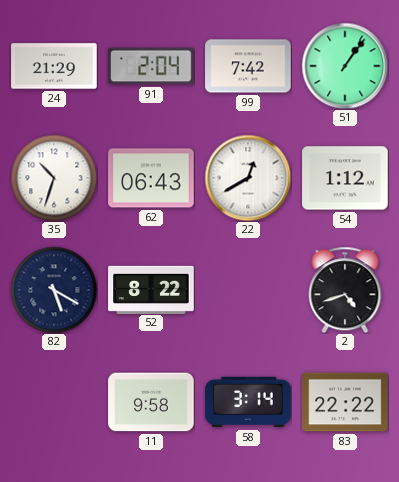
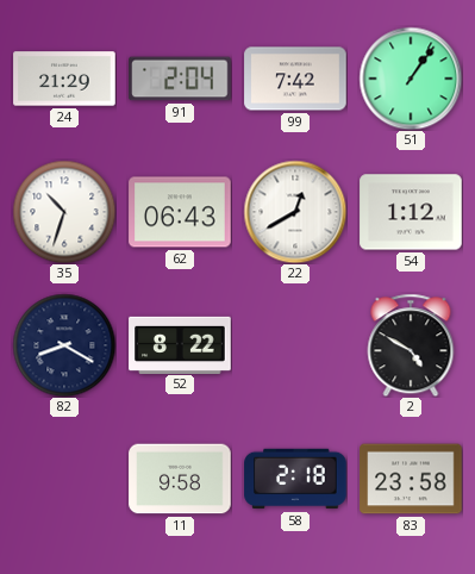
82: 5:20 -> 8:20 (64, 345)
2: 4:42 -> 4:50 (411, 345)
58: 3:14 -> 2:18 (295, 479)
83: 22:22 -> 23:58 (411, 479)
